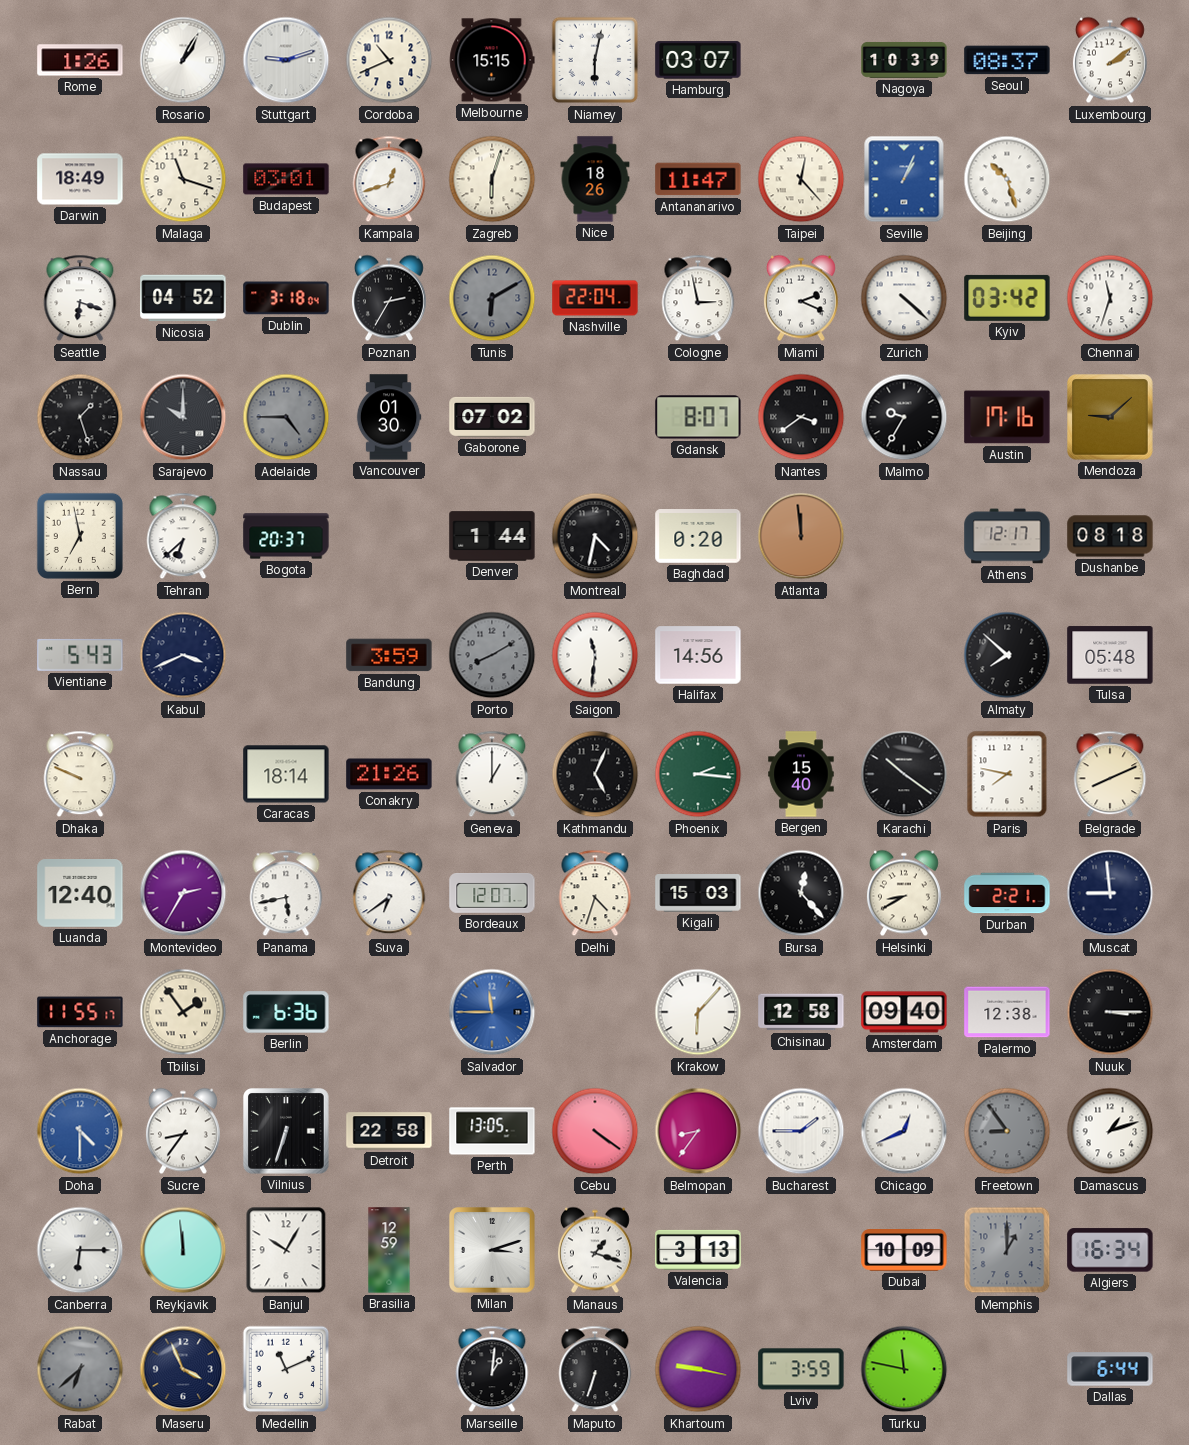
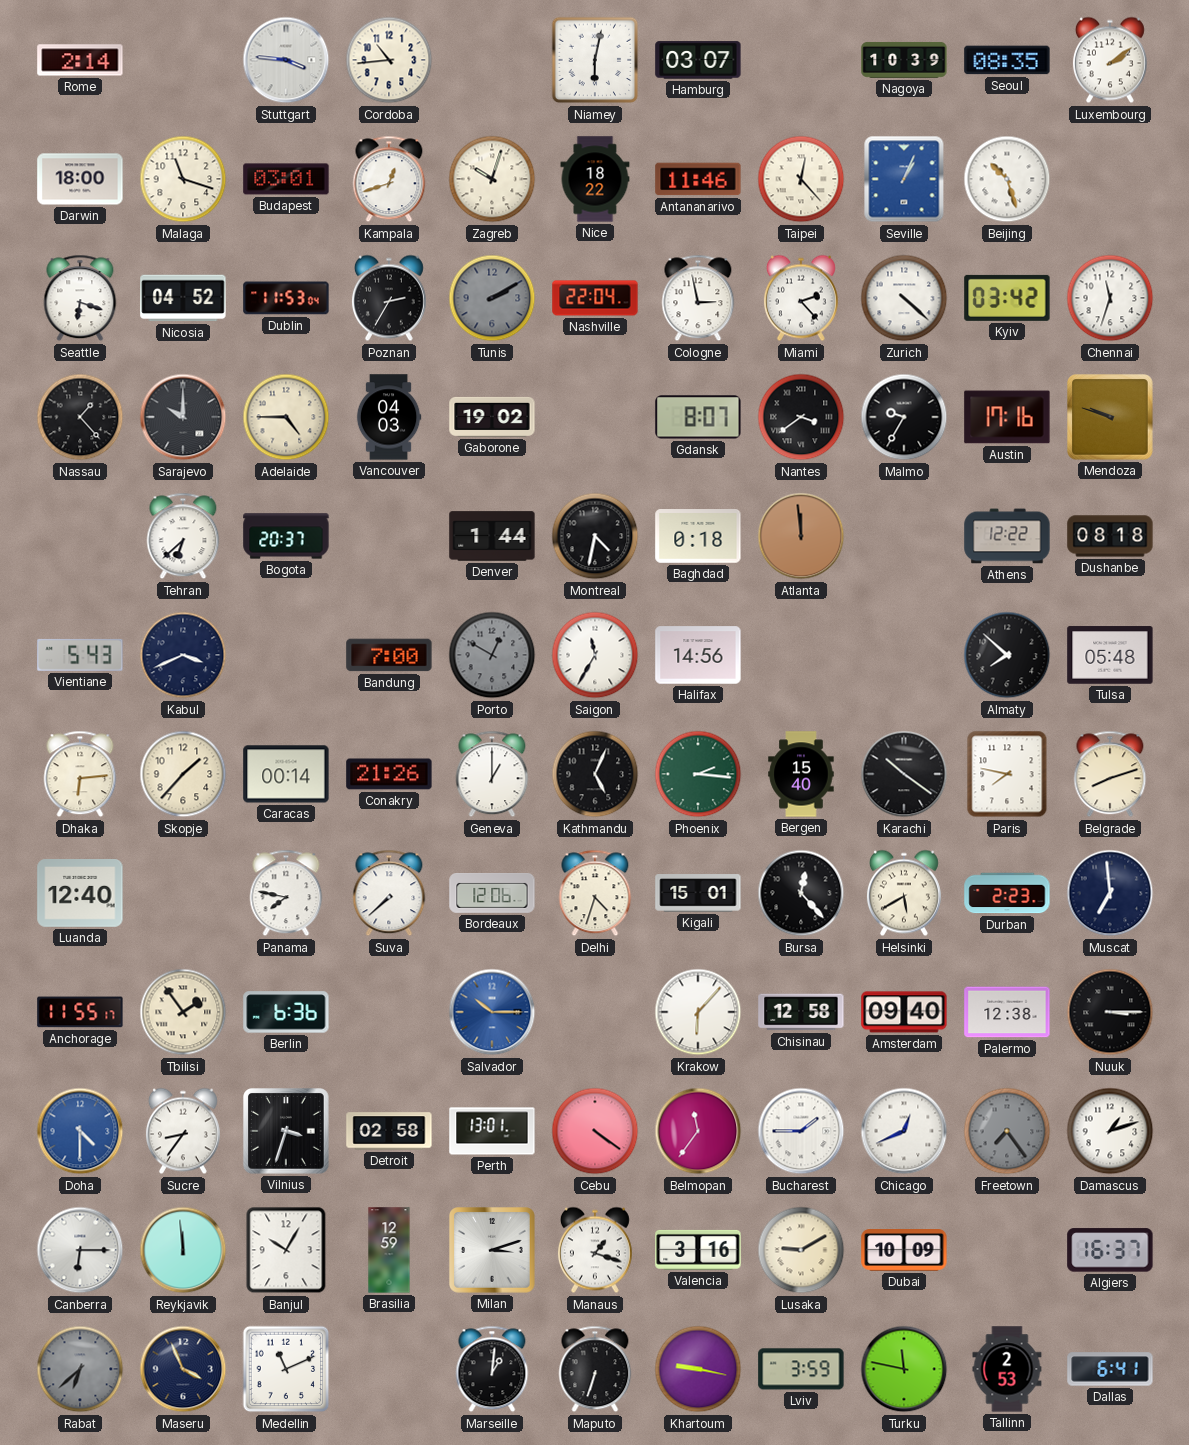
Rome: 1:26 -> 2:14 (80, 60)
Rosario: 1:05 -> none (183, 60)
Stuttgart: 9:12 -> 3:46 (286, 60)
Cordoba: 10:41 -> 10:44 (389, 60)
Melbourne: 15:15 -> none (492, 60)
Seoul: 08:37 -> 08:35 (1007, 60)
Darwin: 18:49 -> 18:00 (80, 179)
Zagreb: 6:03 -> 10:03 (492, 179)
Nice: 18:26 -> 18:22 (595, 179)
Antananarivo: 11:47 -> 11:46 (698, 179)
Dublin: 3:18 -> 11:53 (286, 298)
Tunis: 6:10 -> 2:10 (492, 298)
Miami: 2:19 -> 2:23 (801, 298)
Nassau: 1:27 -> 1:23 (80, 417)
Adelaide dial: grey -> cream (286, 417)
Vancouver: 01:30 -> 04:03 (389, 417)
Gaborone: 07:02 -> 19:02 (492, 417)
Mendoza: 9:08 -> 9:48 (1111, 418)
Bern: 6:58 -> none (80, 536)
Baghdad: 0:20 -> 0:18 (698, 537)
Athens: 12:17 -> 12:22 (1007, 536)
Bandung: 3:59 -> 7:00 (389, 655)
Porto: 8:10 -> 12:50 (492, 655)
Saigon: 11:31 -> 11:35 (595, 655)
Dhaka: 9:49 -> 6:14 (80, 774)
Skopje: none -> 1:37 (183, 774)
Caracas: 18:14 -> 00:14 (286, 774)
Belgrade: 8:11 -> 8:12 (1110, 774)
Montevideo: 2:35 -> none (183, 893)
Panama: 5:43 -> 7:47 (286, 893)
Suva: 6:39 -> 7:38 (389, 893)
Bordeaux: 12:07 -> 12:06 (492, 894)
Kigali: 15:03 -> 15:01 (698, 893)
Helsinki: 8:40 -> 5:40 (904, 893)
Durban: 2:21 -> 2:23 (1007, 893)
Muscat: 8:59 -> 6:59 (1110, 893)
Salvador: 11:45 -> 10:15 (492, 1012)
Vilnius: 6:33 -> 3:33 (287, 1132)
Detroit: 22:58 -> 02:58 (389, 1131)
Perth: 13:05 -> 13:01 (492, 1131)
Belmopan: 8:36 -> 11:36 (698, 1131)
Freetown: 8:54 -> 7:24 (1007, 1131)
Valencia: 3:13 -> 3:16 (698, 1250)
Lusaka: none -> 9:10 (801, 1250)
Memphis: 1:00 -> none (1007, 1250)
Algiers: 16:34 -> 16:37 (1110, 1250)
Tallinn: none -> 2:53 (1007, 1369)
Dallas: 6:44 -> 6:41 (1110, 1369)
